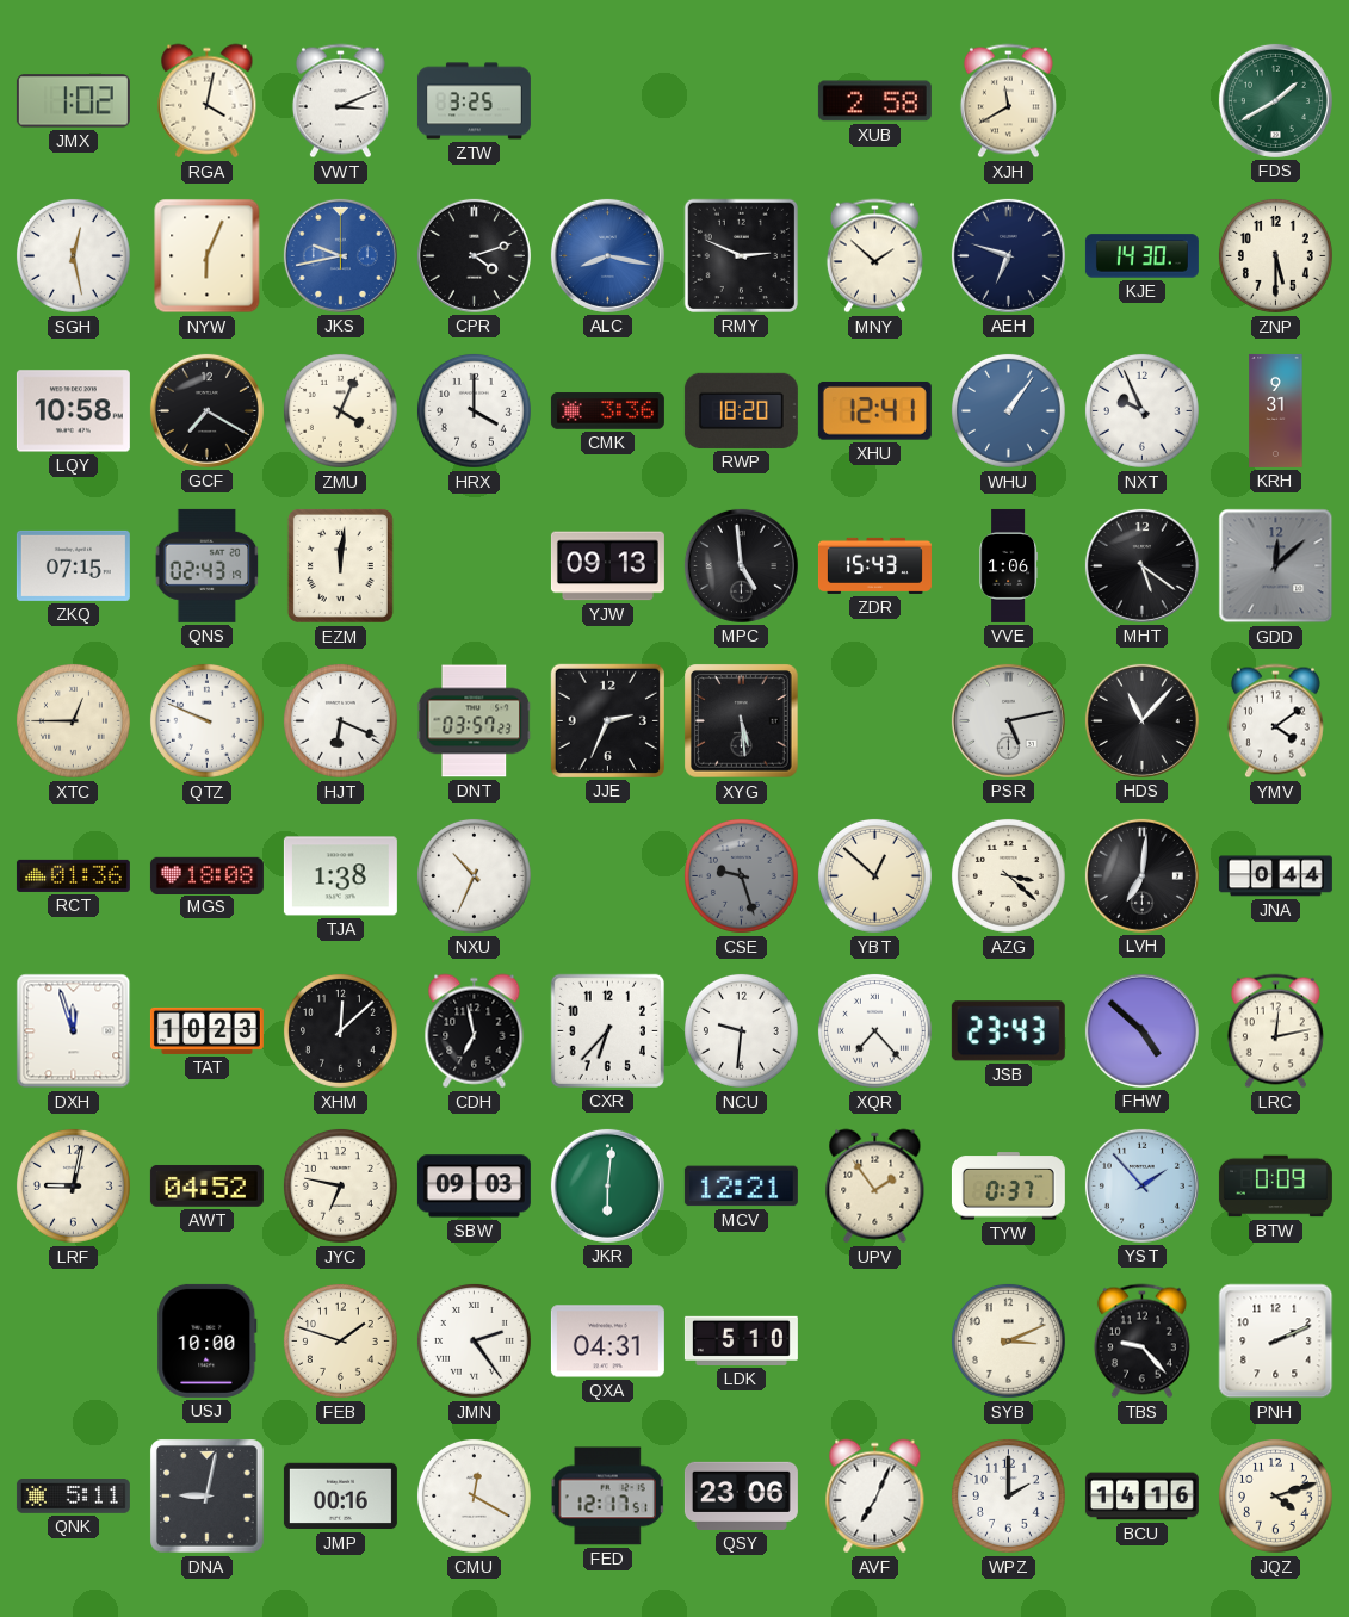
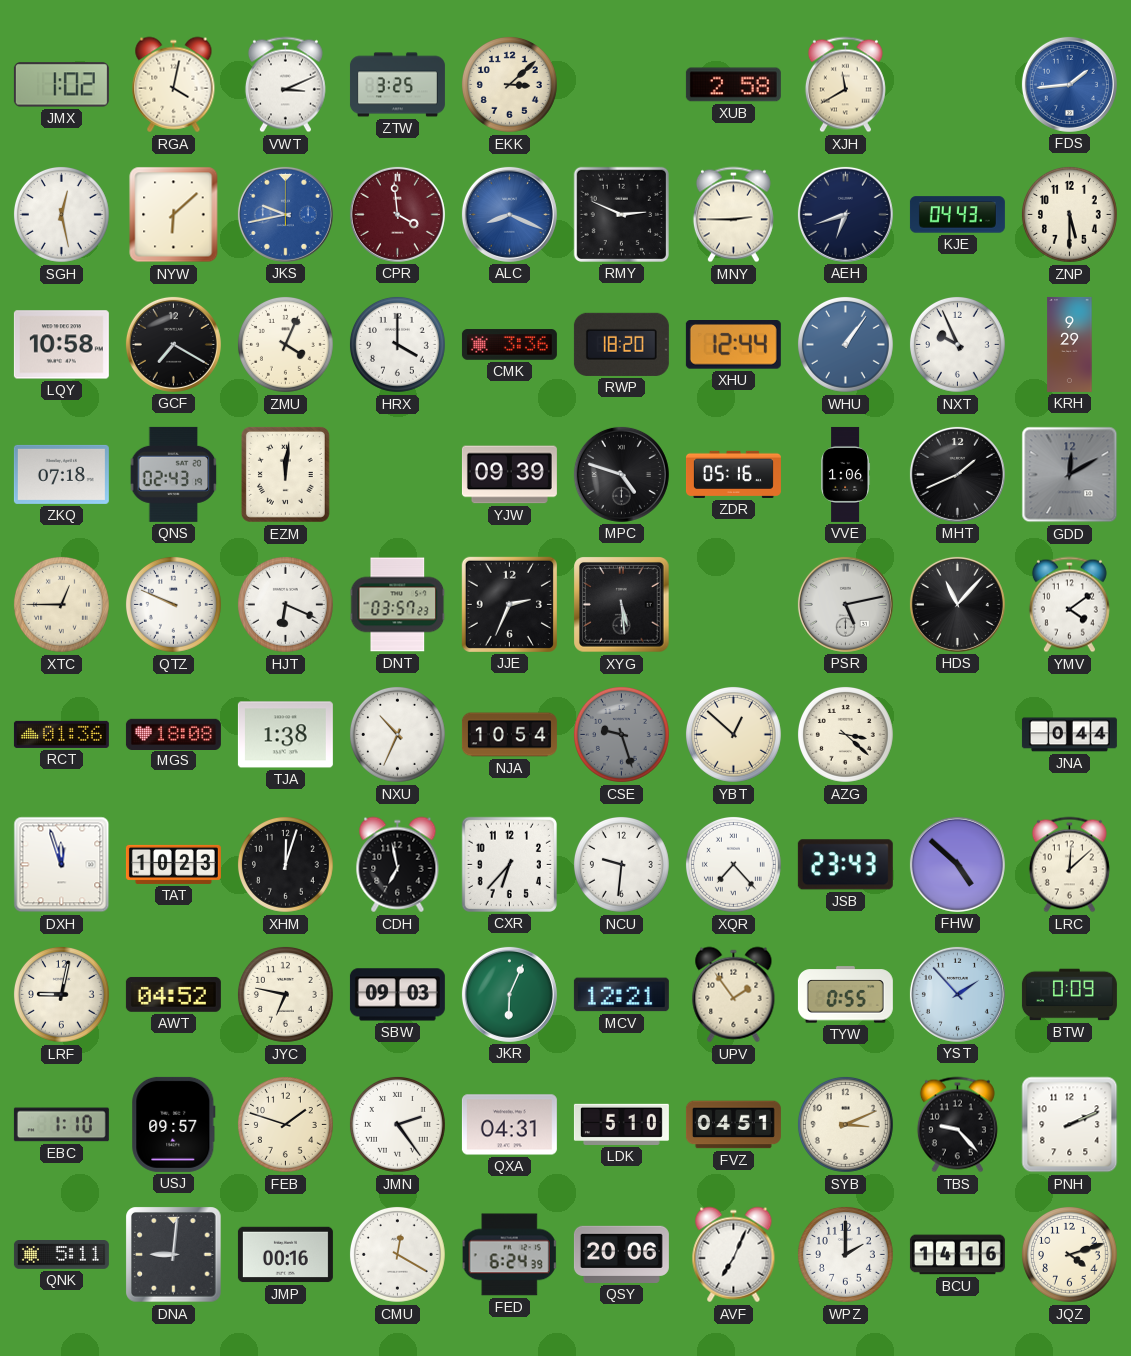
EKK: none -> 3:08 (509, 84)
FDS: 1:40 -> 1:44 (1069, 84)
FDS dial: green -> blue (1069, 84)
NYW: 6:04 -> 6:08 (174, 215)
CPR: 4:12 -> 3:59 (397, 214)
CPR dial: black -> burgundy (397, 214)
ALC: 8:17 -> 8:19 (509, 214)
MNY: 1:52 -> 2:45 (733, 215)
AEH: 6:48 -> 6:42 (845, 214)
KJE: 14:30 -> 04:43 (957, 215)
XHU: 12:41 -> 12:44 (733, 345)
KRH: 9:31 -> 9:29 (1070, 344)
ZKQ: 07:15 -> 07:18 (61, 474)
YJW: 09:13 -> 09:39 (509, 475)
MPC: 4:59 -> 4:48 (621, 474)
ZDR: 15:43 -> 05:16 (733, 474)
MHT: 5:21 -> 1:41 (957, 474)
GDD: 12:08 -> 12:10 (1070, 475)
NJA: none -> 10:54 (509, 735)
LVH: 7:01 -> none (1141, 875)
XHM: 12:08 -> 12:03 (285, 864)
LRC: 12:13 -> 12:08 (1069, 865)
JKR: 6:01 -> 6:04 (509, 994)
TYW: 0:37 -> 0:55 (845, 995)
EBC: none -> 1:10 (61, 1125)
USJ: 10:00 -> 09:57 (174, 1124)
FVZ: none -> 04:51 (733, 1125)
DNA: 9:02 -> 9:01 (174, 1255)
FED: 12:17 -> 6:24 (509, 1255)
QSY: 23:06 -> 20:06 (621, 1254)
